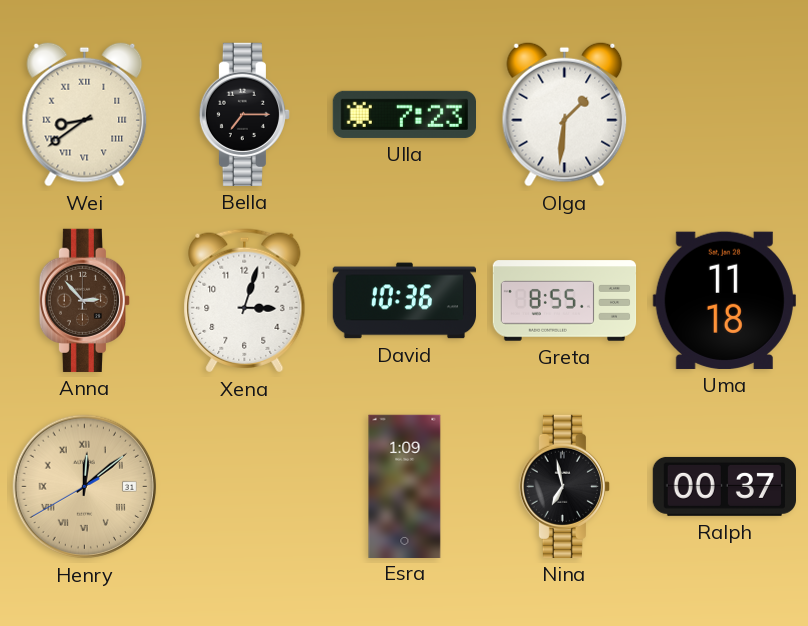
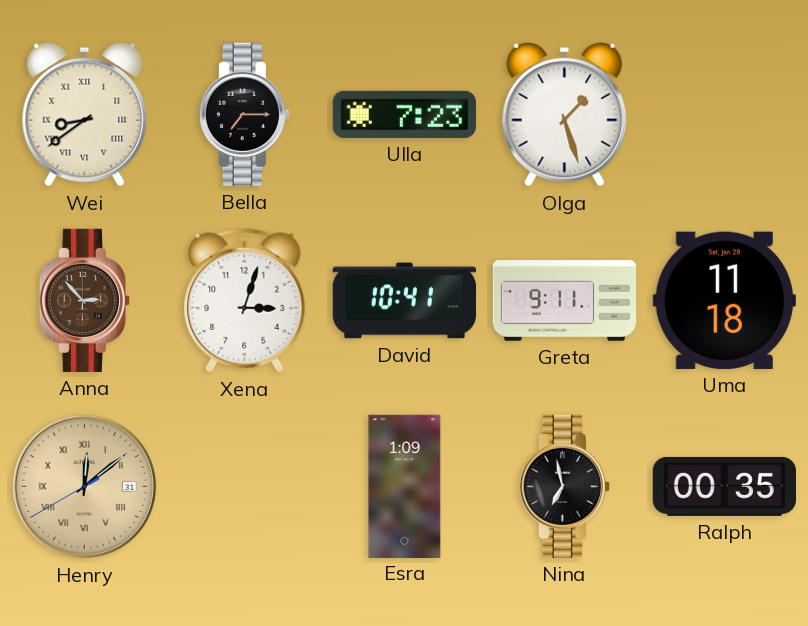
Olga: 1:31 -> 1:27 (565, 114)
David: 10:36 -> 10:41 (404, 301)
Greta: 8:55 -> 9:11 (565, 301)
Ralph: 00:37 -> 00:35 (724, 486)
